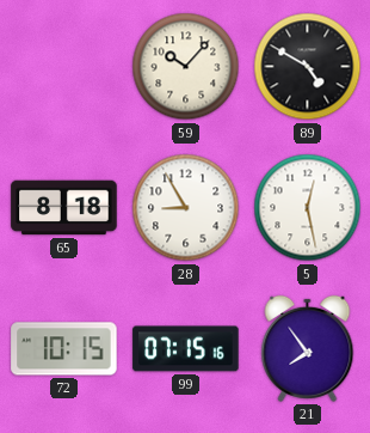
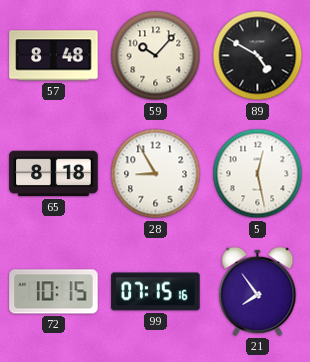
57: none -> 8:48 (54, 56)
